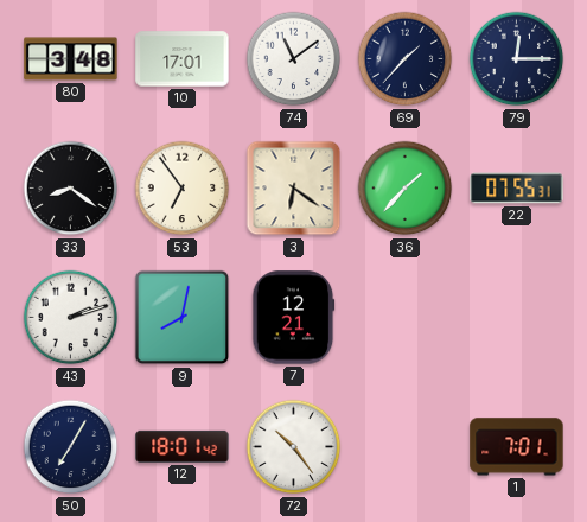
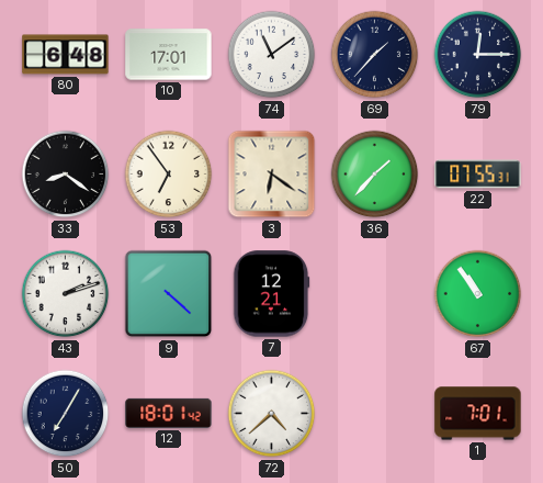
80: 3:48 -> 6:48 (66, 55)
9: 8:02 -> 4:22 (169, 294)
67: none -> 10:54 (478, 294)
72: 10:24 -> 4:38 (272, 414)
